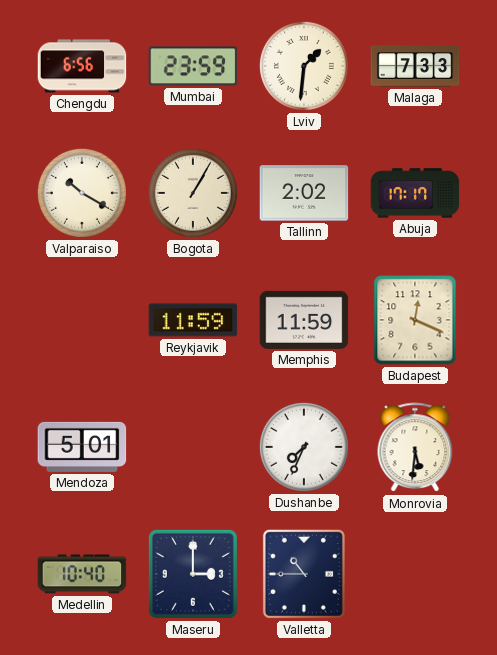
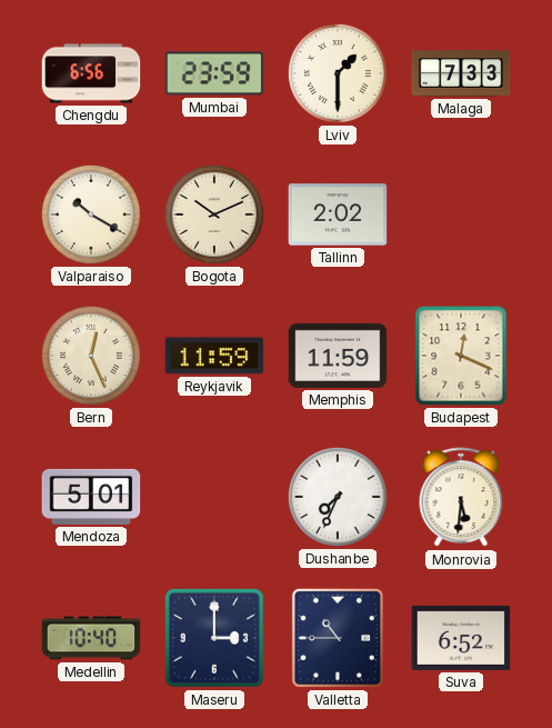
Lviv: 1:31 -> 1:30 (338, 73)
Bogota: 1:05 -> 10:11 (214, 215)
Abuja: 17:17 -> none (415, 193)
Bern: none -> 12:26 (91, 356)
Suva: none -> 6:52 (461, 638)
